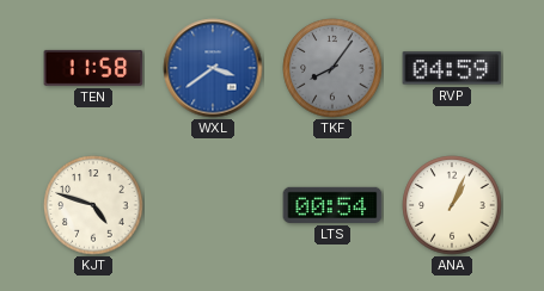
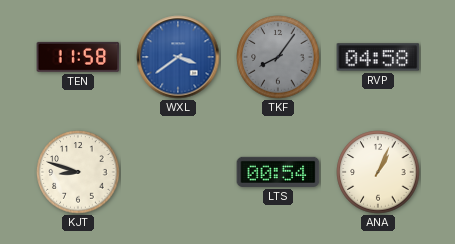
RVP: 04:59 -> 04:58 (378, 57)
KJT: 4:48 -> 8:48 (78, 172)
